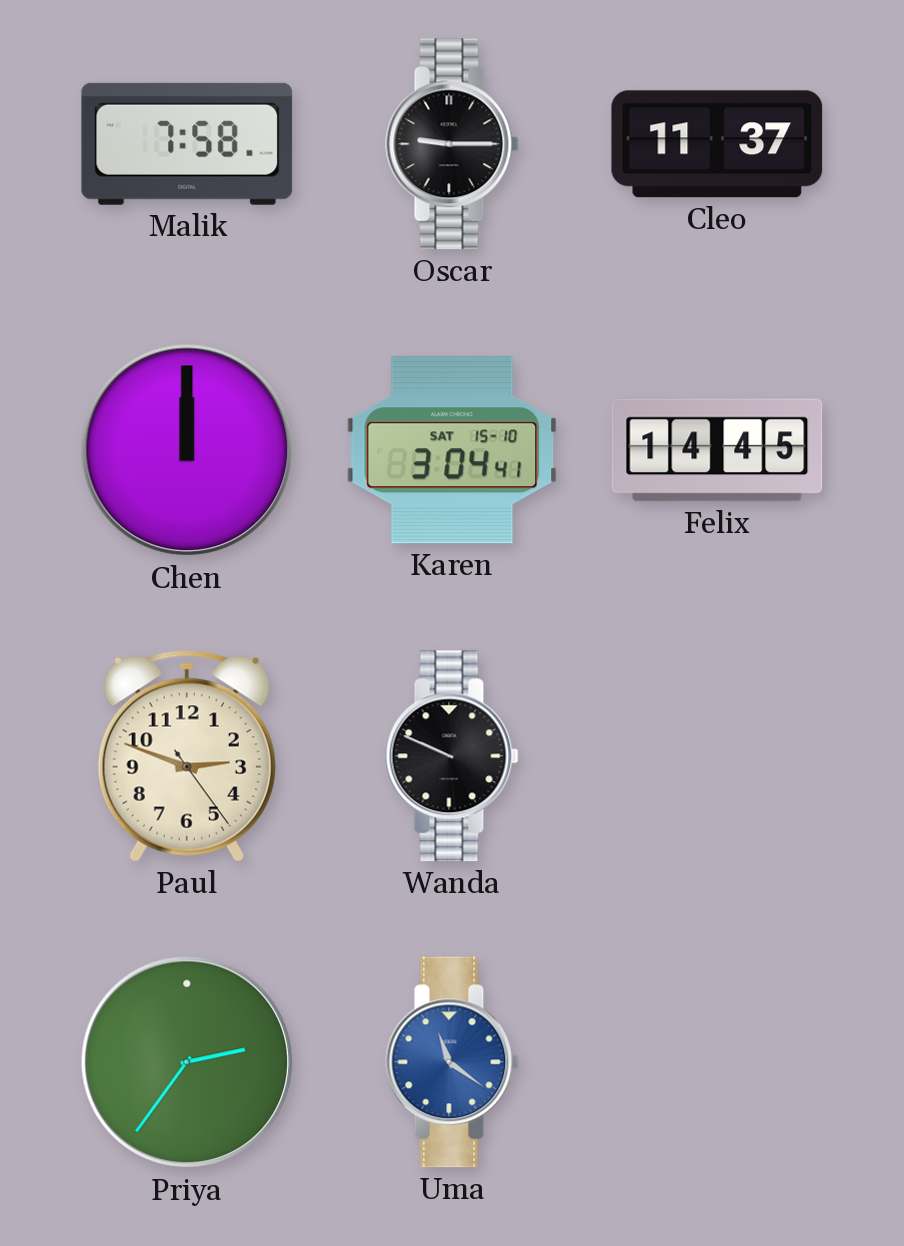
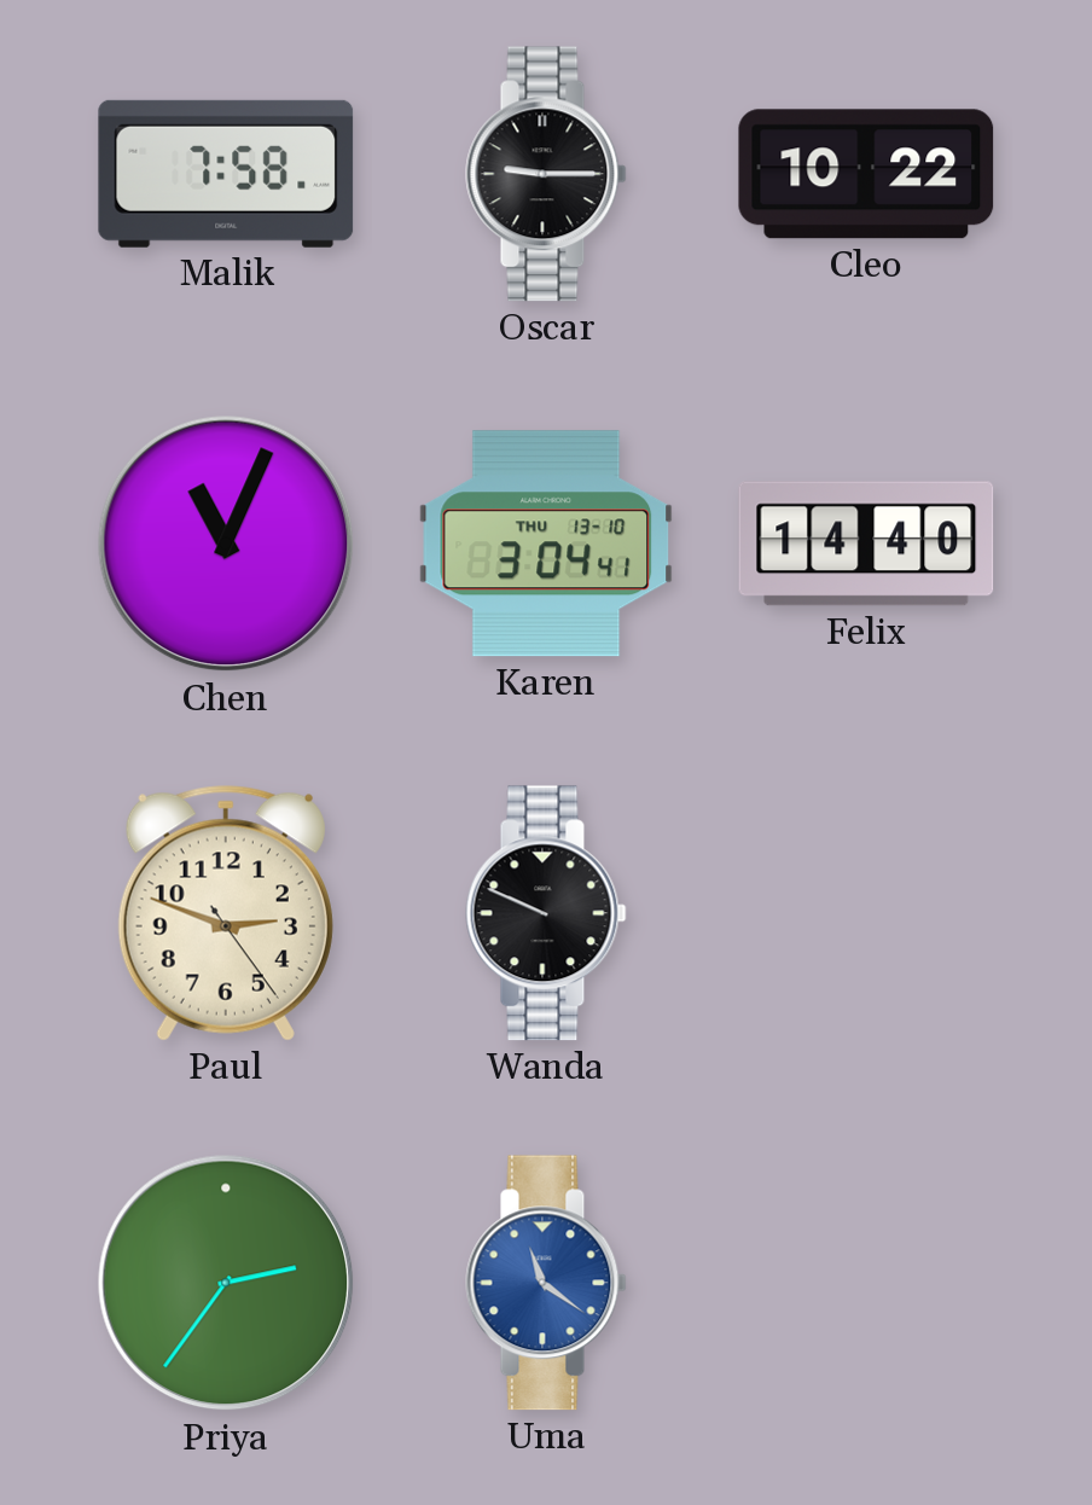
Cleo: 11:37 -> 10:22 (866, 174)
Chen: 12:00 -> 11:04 (226, 544)
Karen date: SAT 15-10 -> THU 13-10 (546, 544)
Felix: 14:45 -> 14:40 (866, 544)
